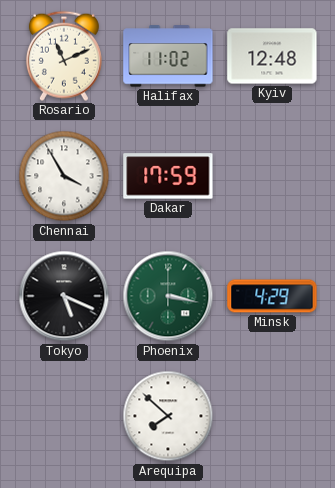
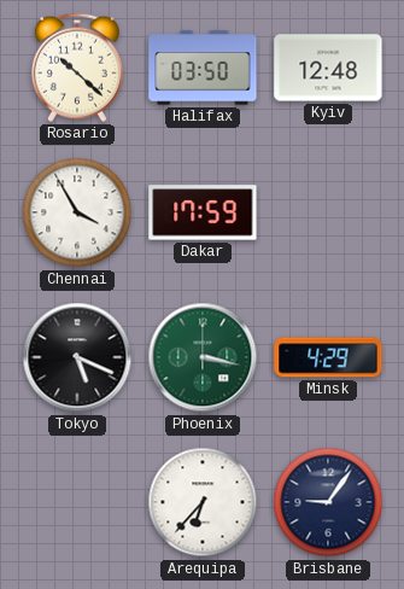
Rosario: 11:11 -> 10:22 (77, 68)
Halifax: 11:02 -> 03:50 (203, 68)
Arequipa: 7:52 -> 6:37 (203, 502)
Brisbane: none -> 9:06 (328, 502)
